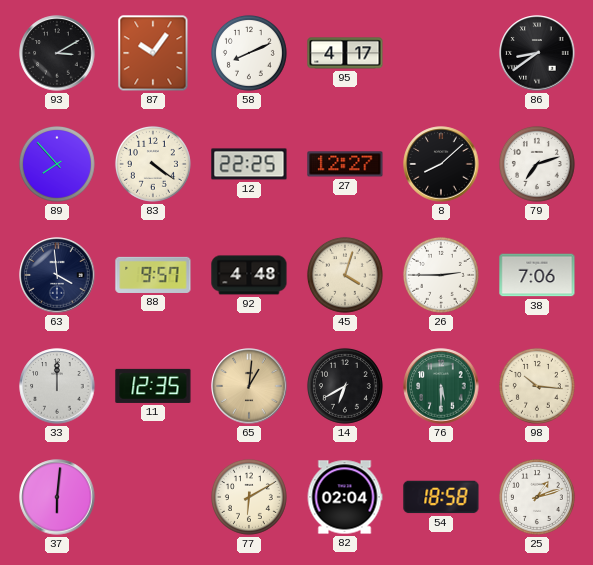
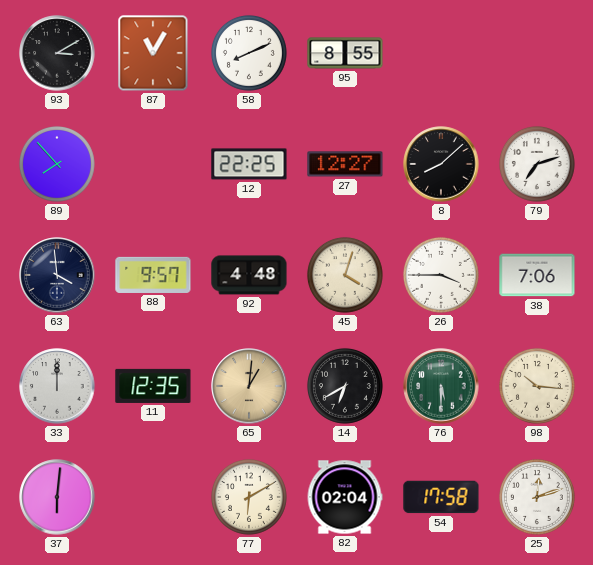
87: 10:06 -> 11:05 (153, 53)
95: 4:17 -> 8:55 (345, 53)
86: 8:39 -> none (537, 53)
83: 4:21 -> none (153, 164)
26: 2:45 -> 3:45 (441, 275)
54: 18:58 -> 17:58 (441, 497)
25: 1:12 -> 12:12 (537, 497)
